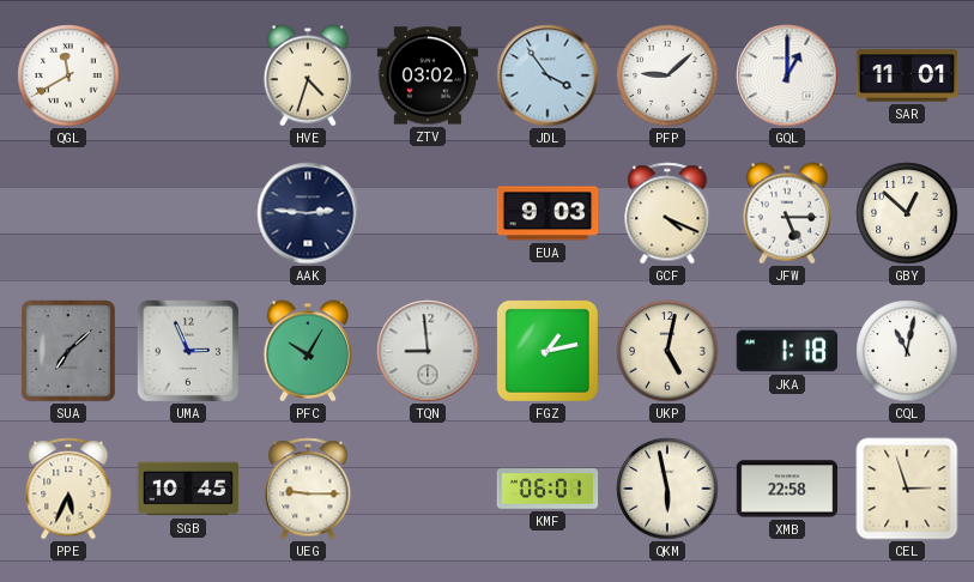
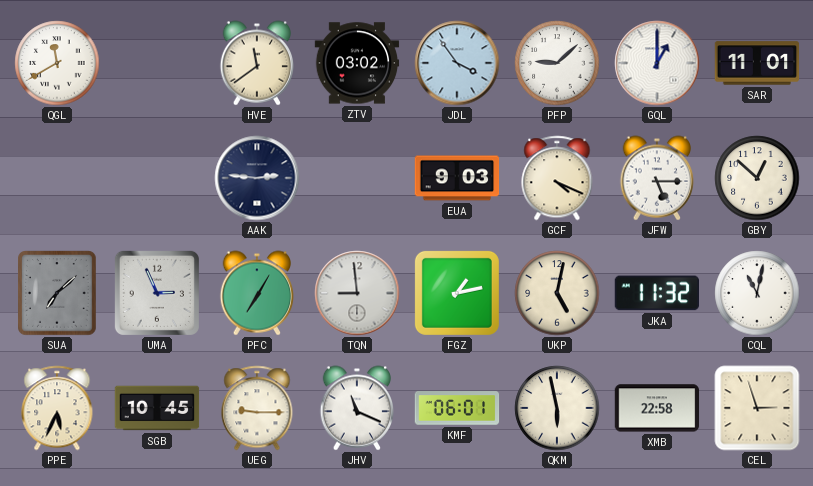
HVE: 4:33 -> 11:39 (256, 63)
PFC: 10:05 -> 7:05 (256, 293)
JKA: 1:18 -> 11:32 (656, 293)
JHV: none -> 11:19 (356, 408)
